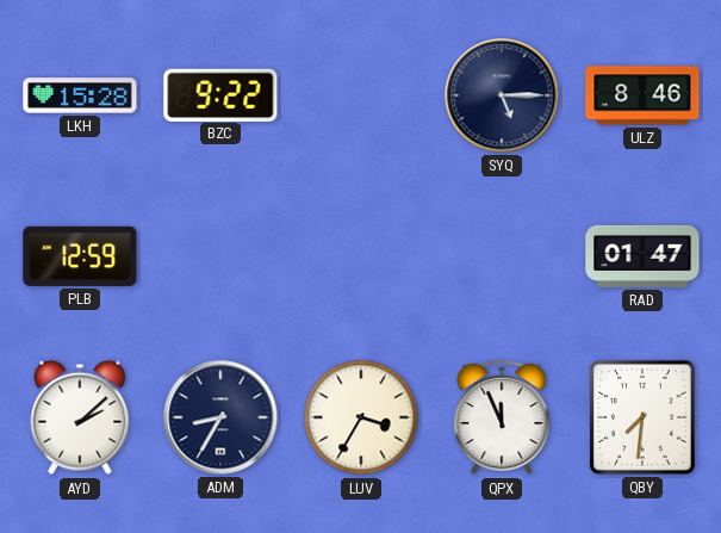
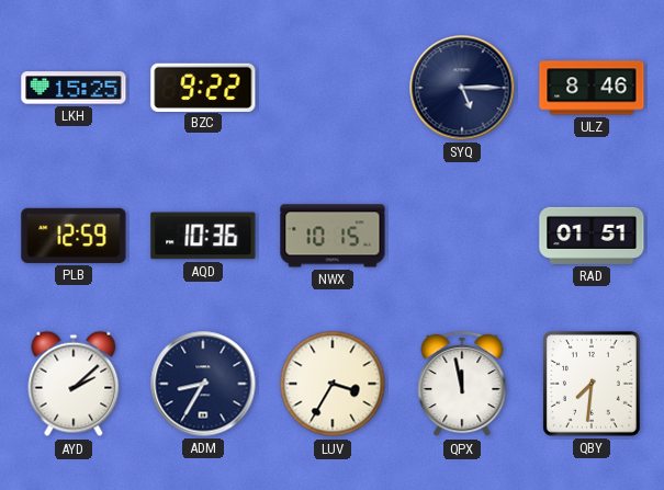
LKH: 15:28 -> 15:25 (74, 88)
AQD: none -> 10:36 (203, 236)
NWX: none -> 10:15 (333, 236)
RAD: 01:47 -> 01:51 (592, 236)
QPX: 11:56 -> 11:58 (462, 384)
